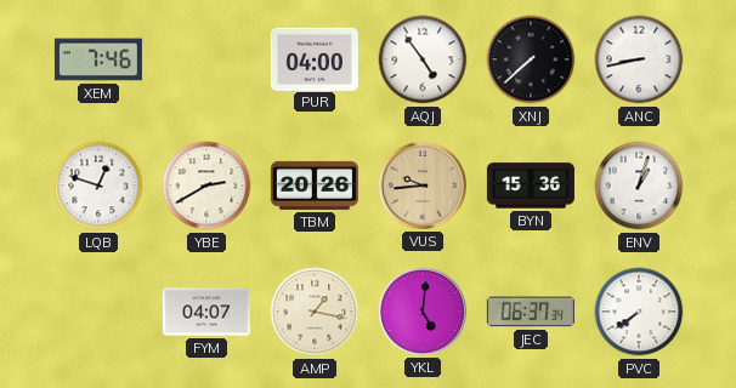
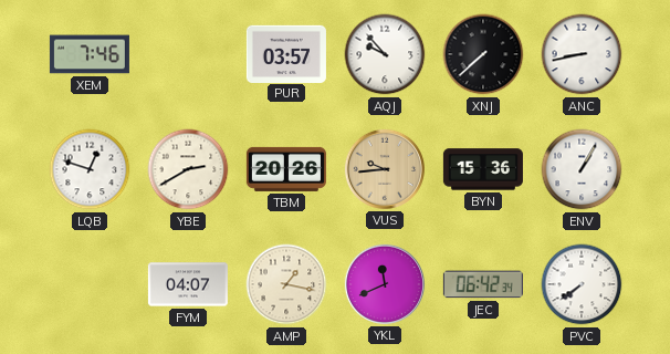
PUR: 04:00 -> 03:57 (286, 53)
AQJ: 4:54 -> 9:53 (385, 54)
ENV: 1:03 -> 1:05 (582, 169)
YKL: 5:01 -> 11:41 (385, 284)
JEC: 06:37 -> 06:42 (483, 284)
